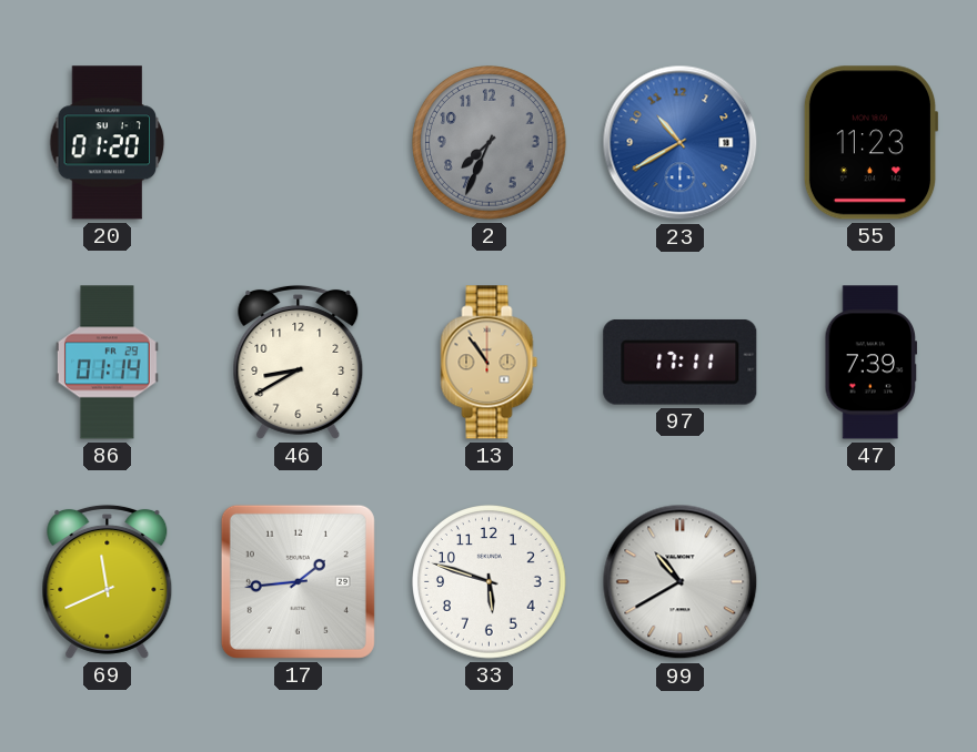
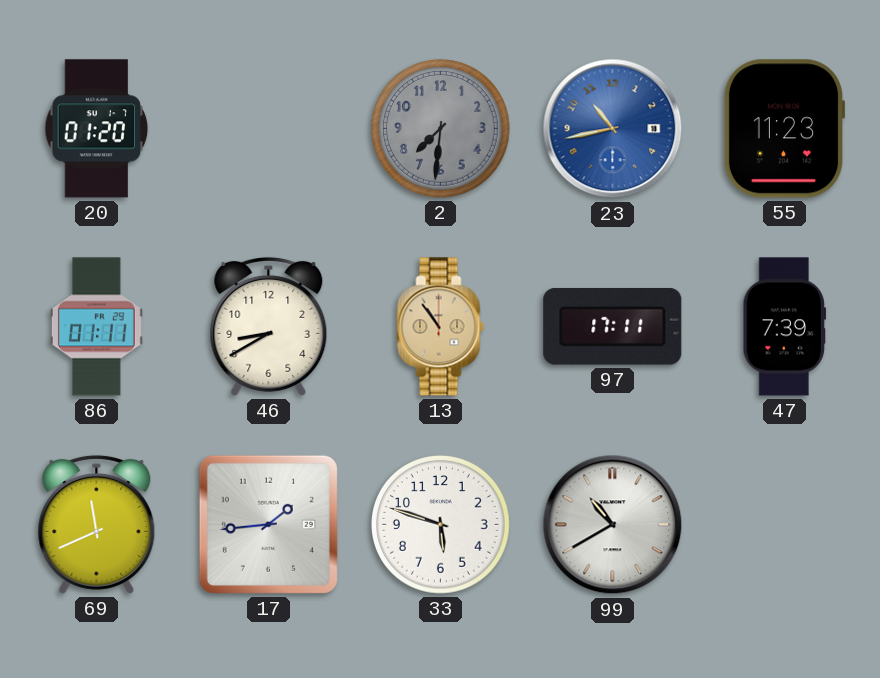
2: 7:34 -> 7:31 (441, 129)
23: 10:40 -> 10:43 (613, 129)
86: 01:14 -> 01:11 (96, 327)
